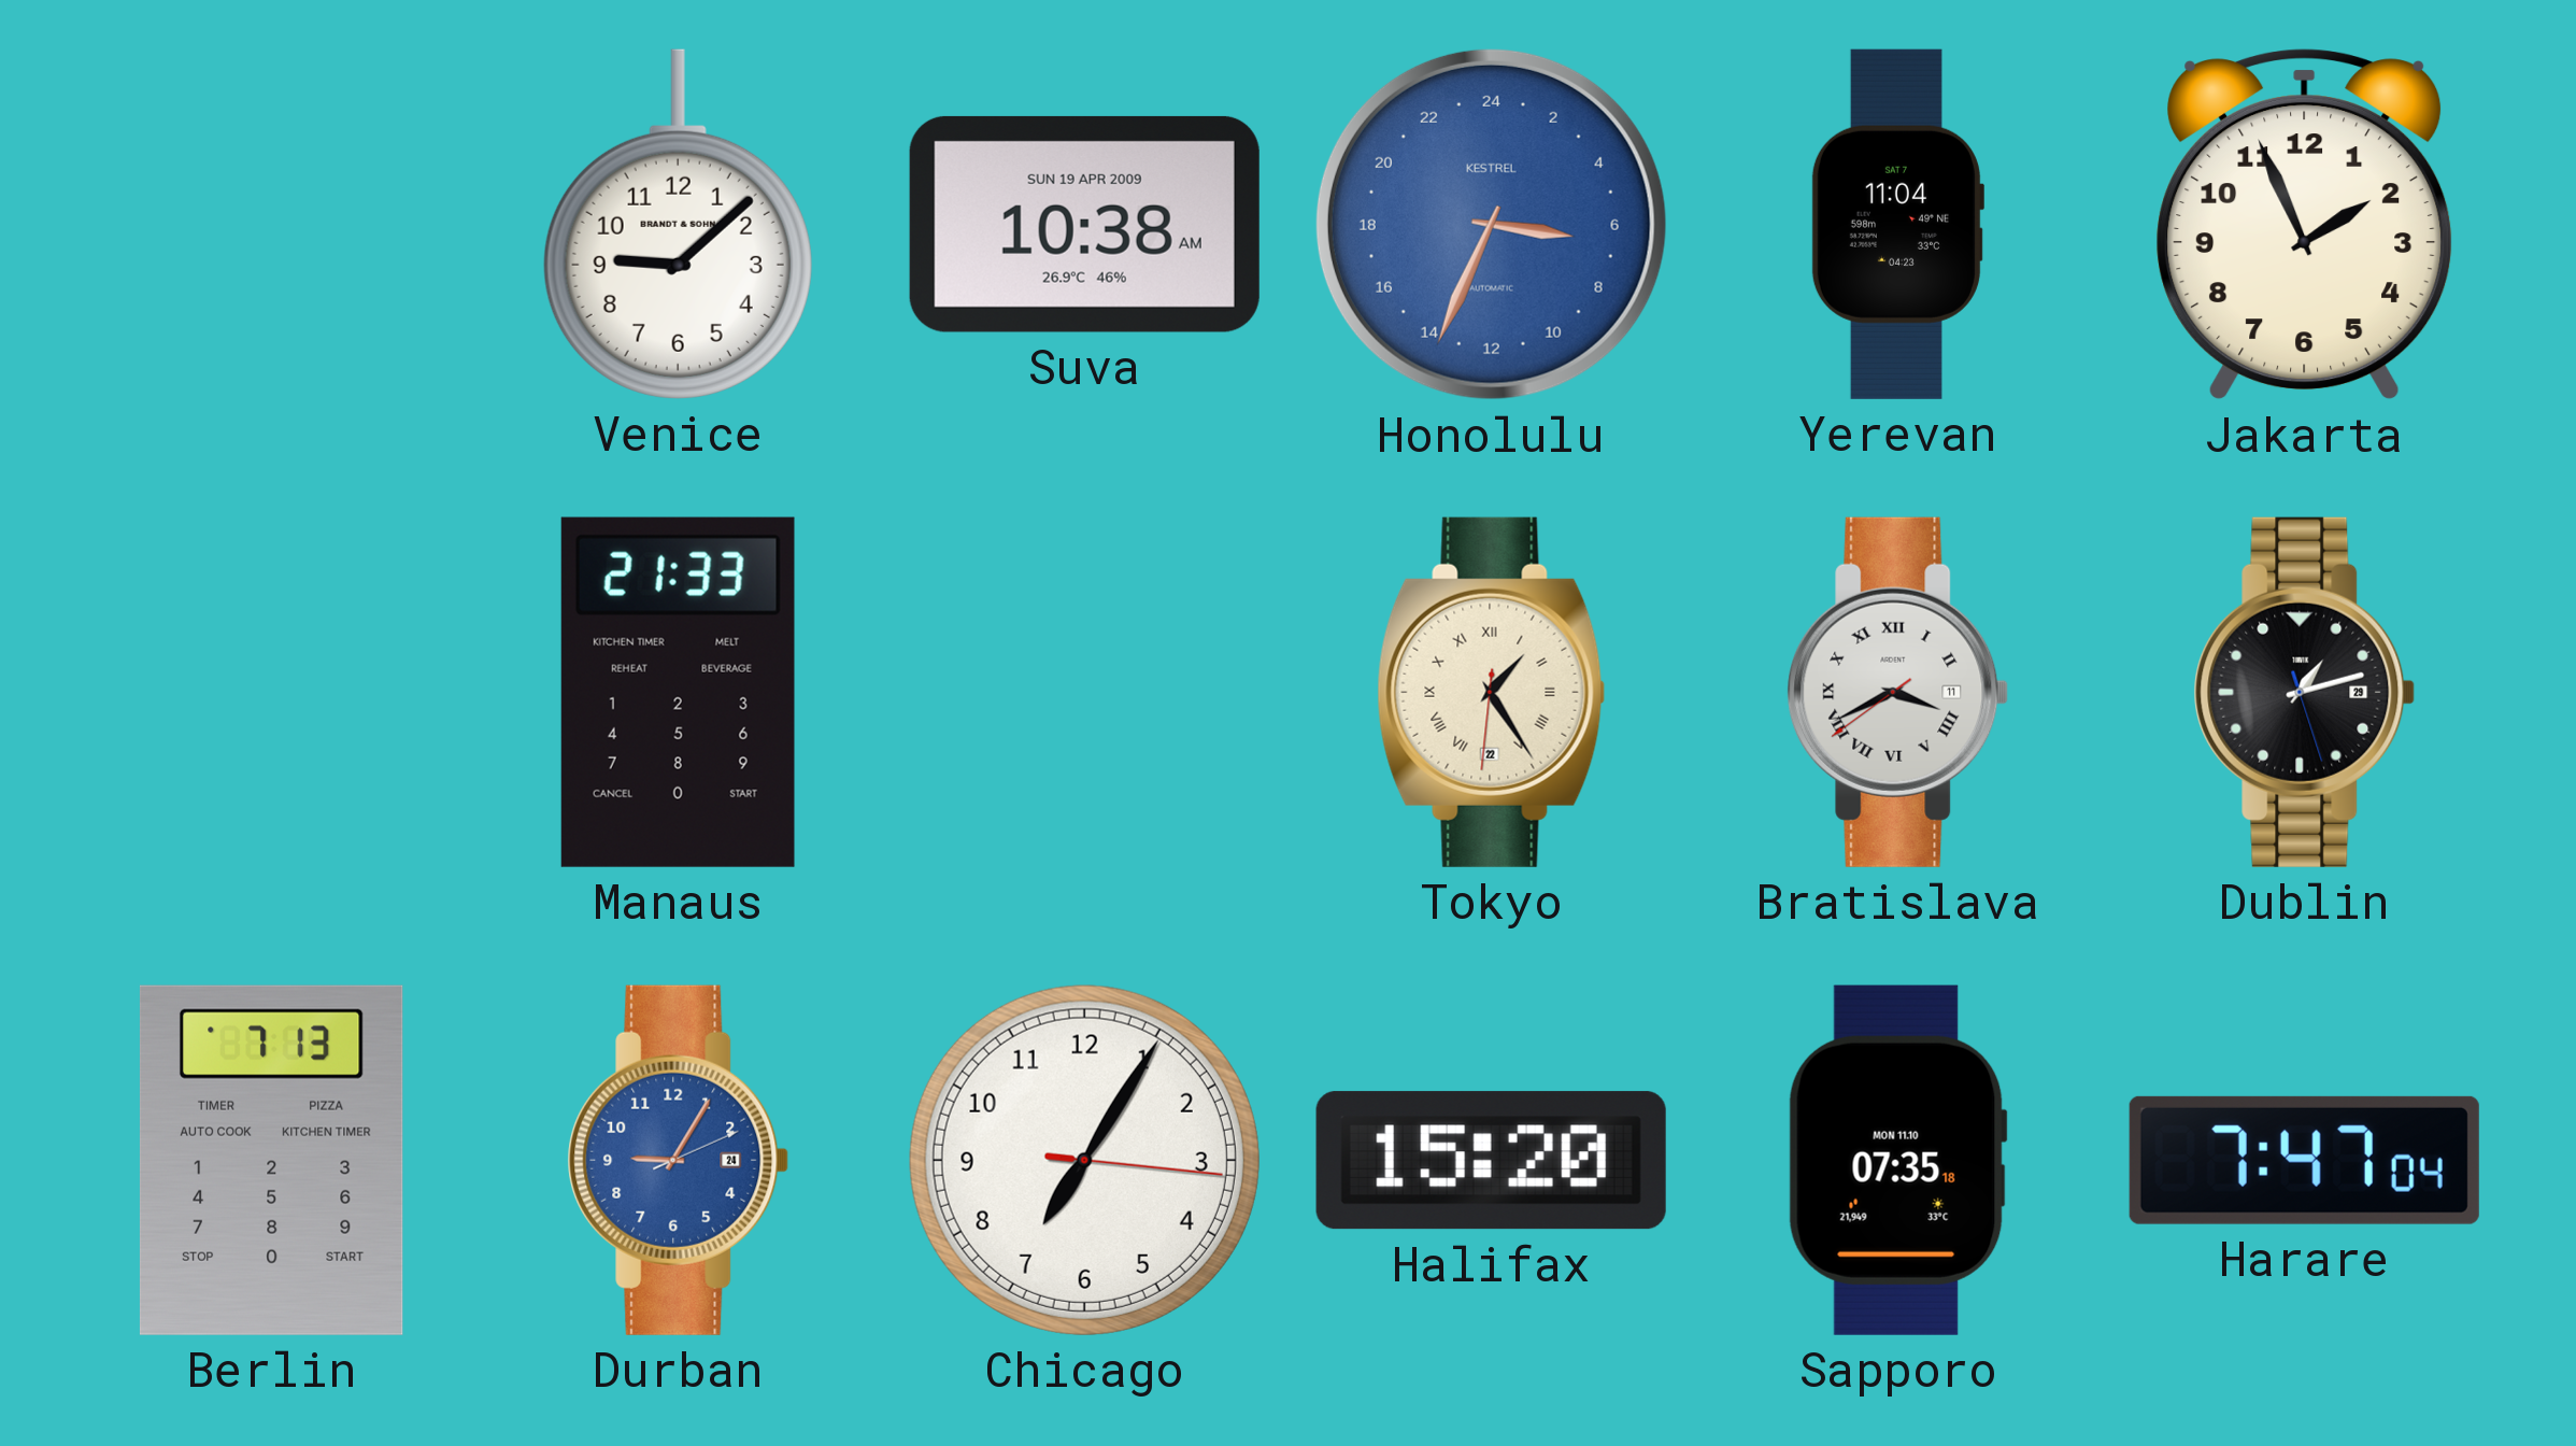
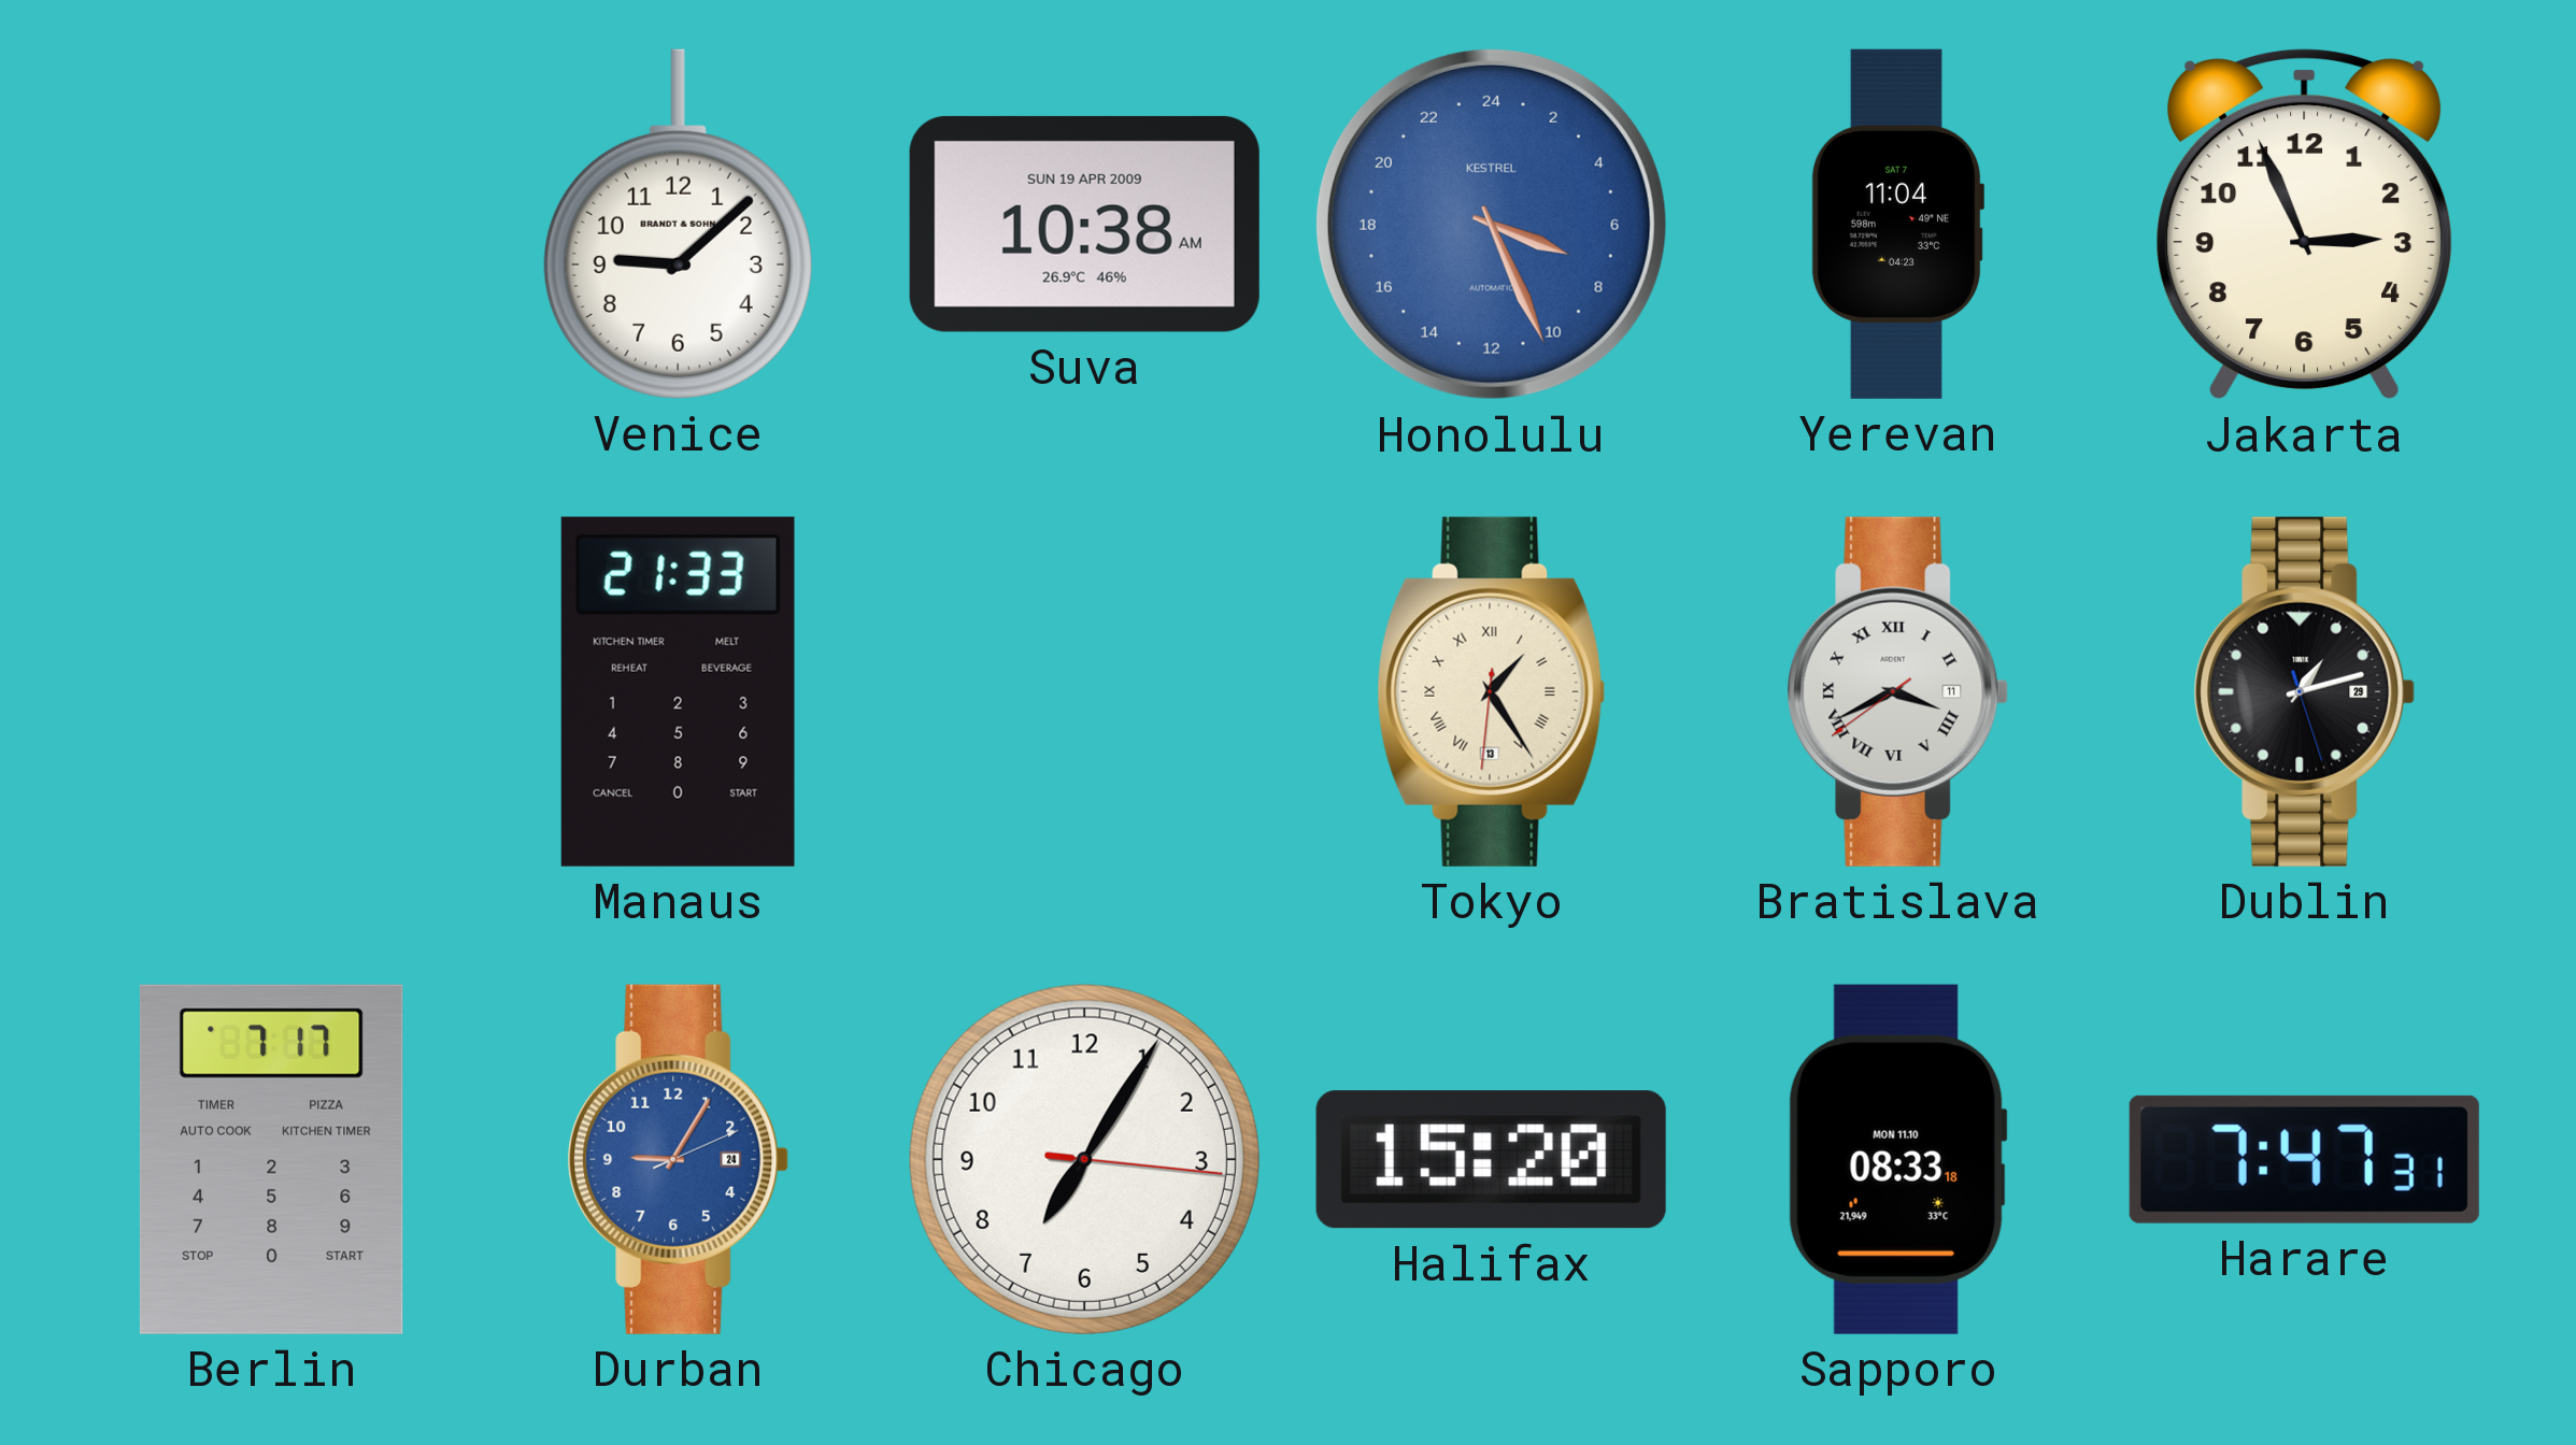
Honolulu: 6:34 -> 7:26 (1491, 224)
Jakarta: 1:56 -> 2:56 (2305, 225)
Tokyo date: 22 -> 13 (1492, 691)
Berlin: 7:13 -> 7:17 (271, 1159)
Sapporo: 07:35 -> 08:33 (1897, 1159)
Harare: 7:47:04 -> 7:47:31 (2304, 1159)
